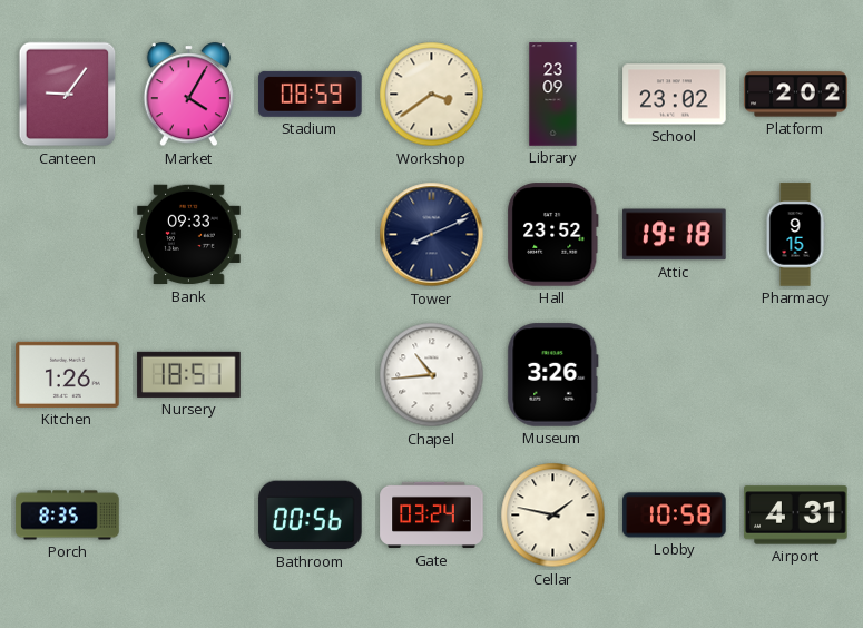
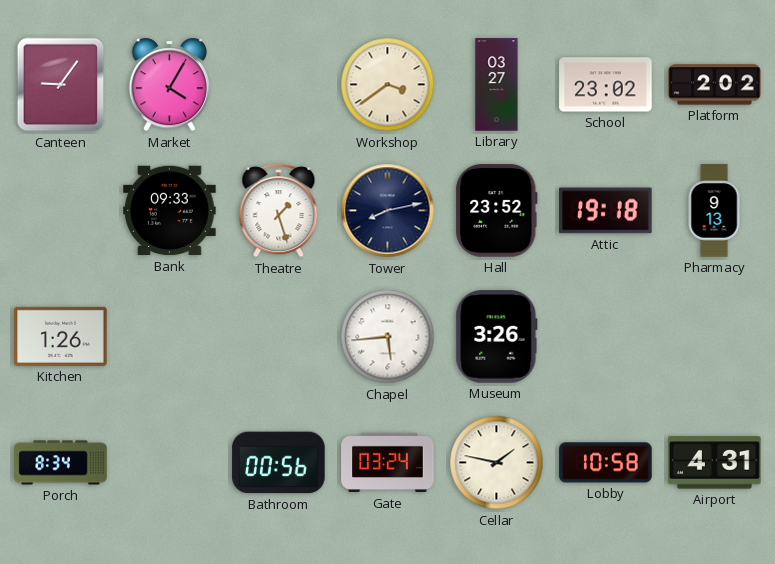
Stadium: 08:59 -> none (311, 94)
Library: 23:09 -> 03:27 (497, 85)
Theatre: none -> 1:27 (279, 211)
Tower: 8:11 -> 8:13 (388, 211)
Pharmacy: 9:15 -> 9:13 (714, 211)
Nursery: 18:51 -> none (189, 374)
Chapel: 10:44 -> 5:44 (388, 337)
Porch: 8:35 -> 8:34 (61, 463)
